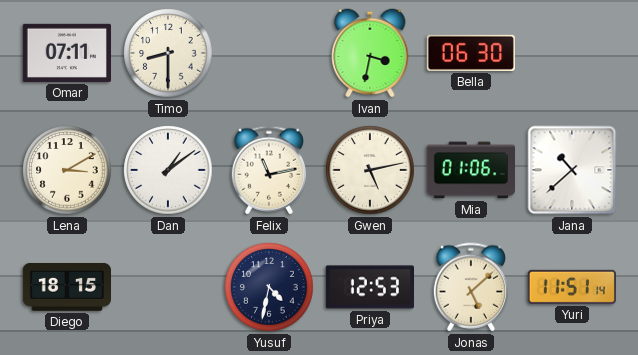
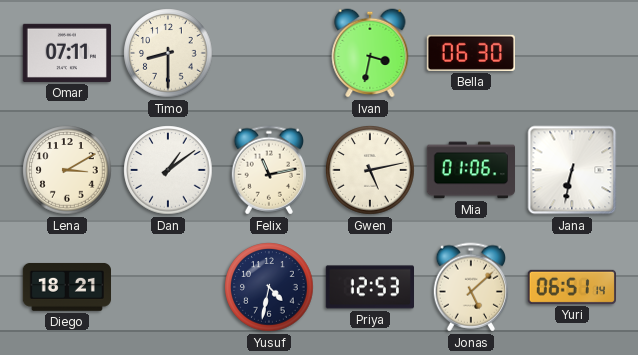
Jana: 10:38 -> 6:32 (572, 170)
Diego: 18:15 -> 18:21 (66, 287)
Yuri: 11:51 -> 06:51 (571, 287)
